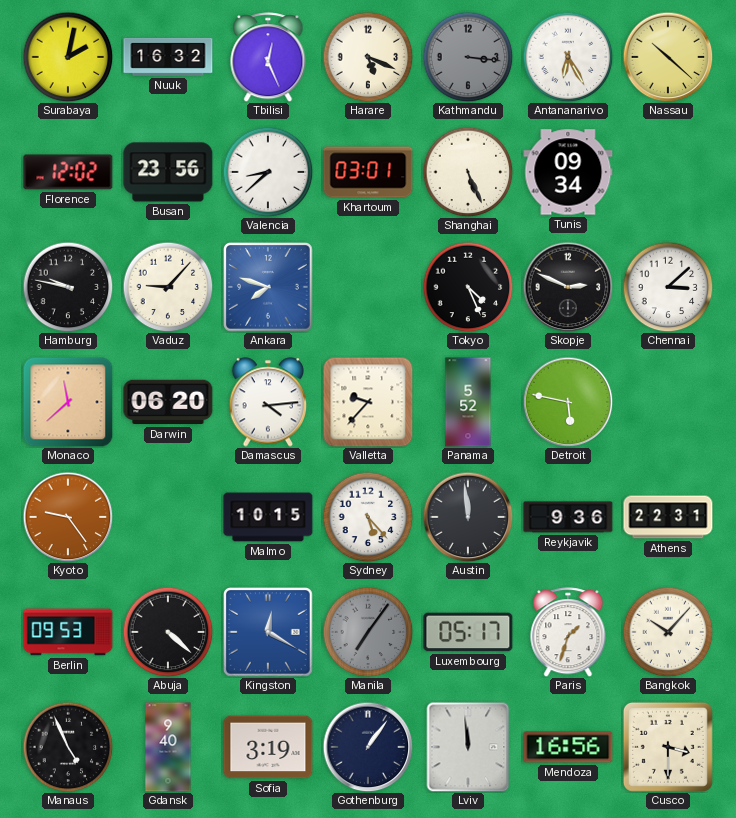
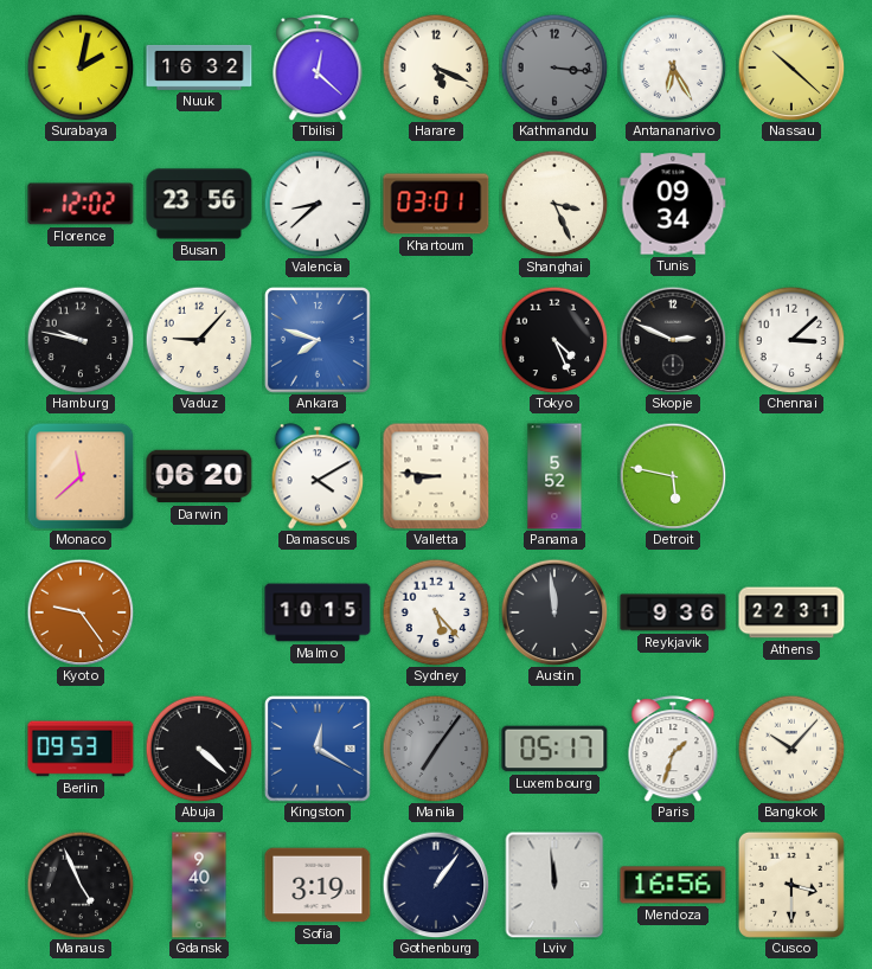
Tbilisi: 12:26 -> 12:22 (318, 68)
Shanghai: 5:26 -> 3:26 (554, 204)
Damascus: 4:14 -> 4:10 (318, 476)
Valletta: 9:37 -> 8:46 (436, 476)
